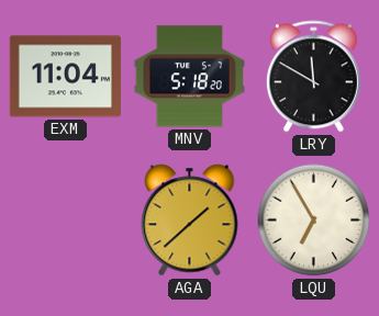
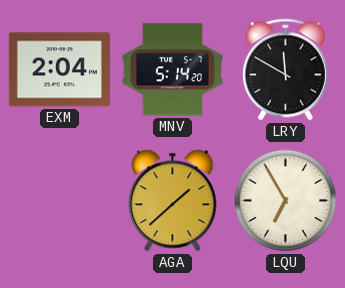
EXM: 11:04 -> 2:04 (59, 70)
MNV: 5:18 -> 5:14 (172, 70)
